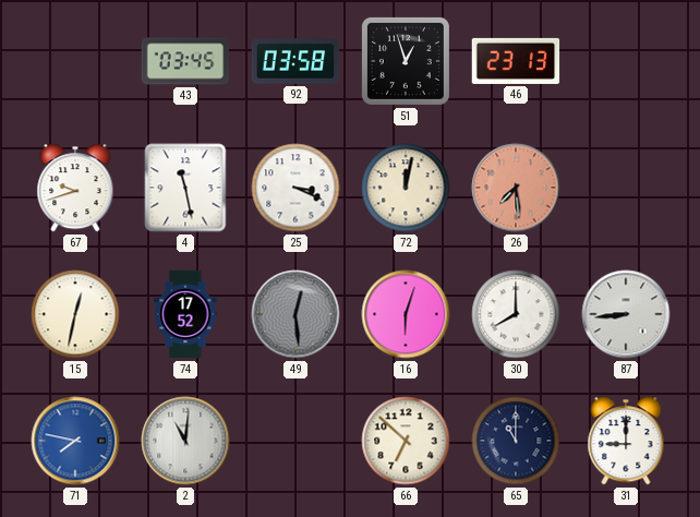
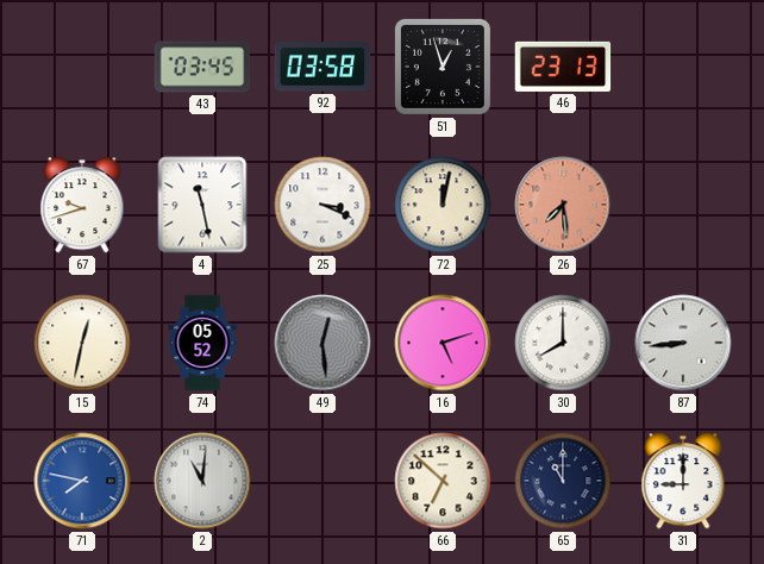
74: 17:52 -> 05:52 (202, 343)
16: 6:03 -> 5:12 (443, 343)
